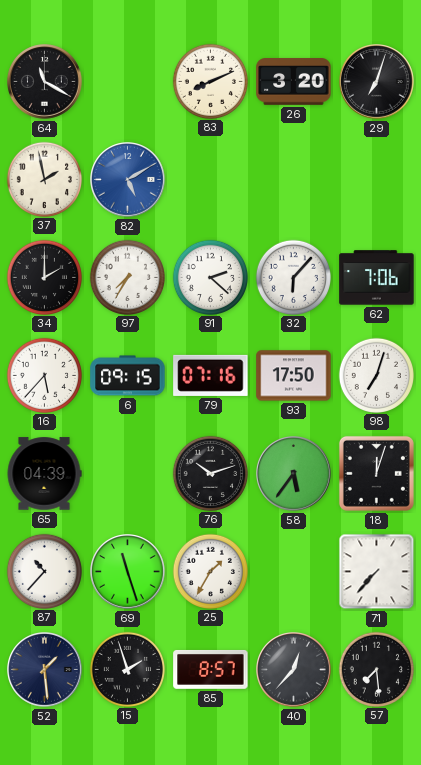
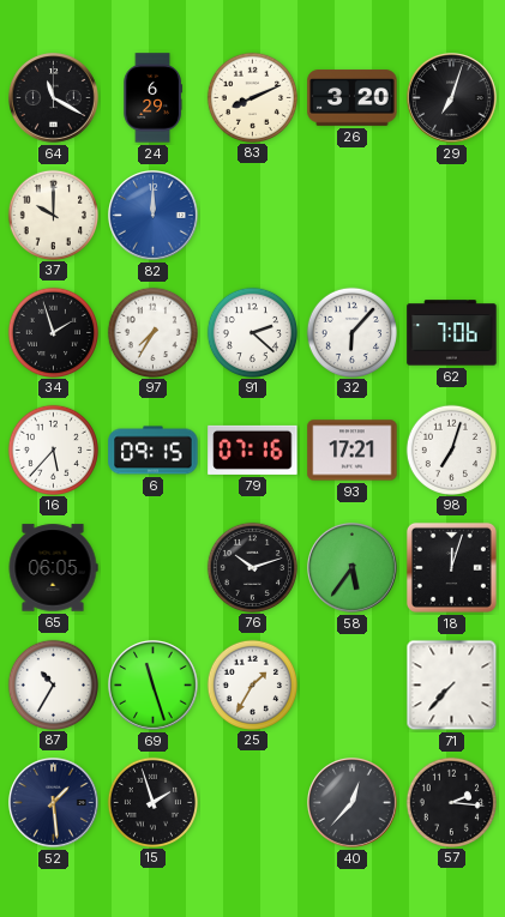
24: none -> 6:29 (152, 98)
37: 1:58 -> 10:00 (53, 215)
82: 5:10 -> 12:00 (154, 216)
34: 2:00 -> 1:57 (53, 332)
93: 17:50 -> 17:21 (353, 451)
65: 04:39 -> 06:05 (53, 568)
87: 10:37 -> 10:35 (53, 684)
85: 8:57 -> none (211, 669)
57: 7:29 -> 2:16 (451, 802)
